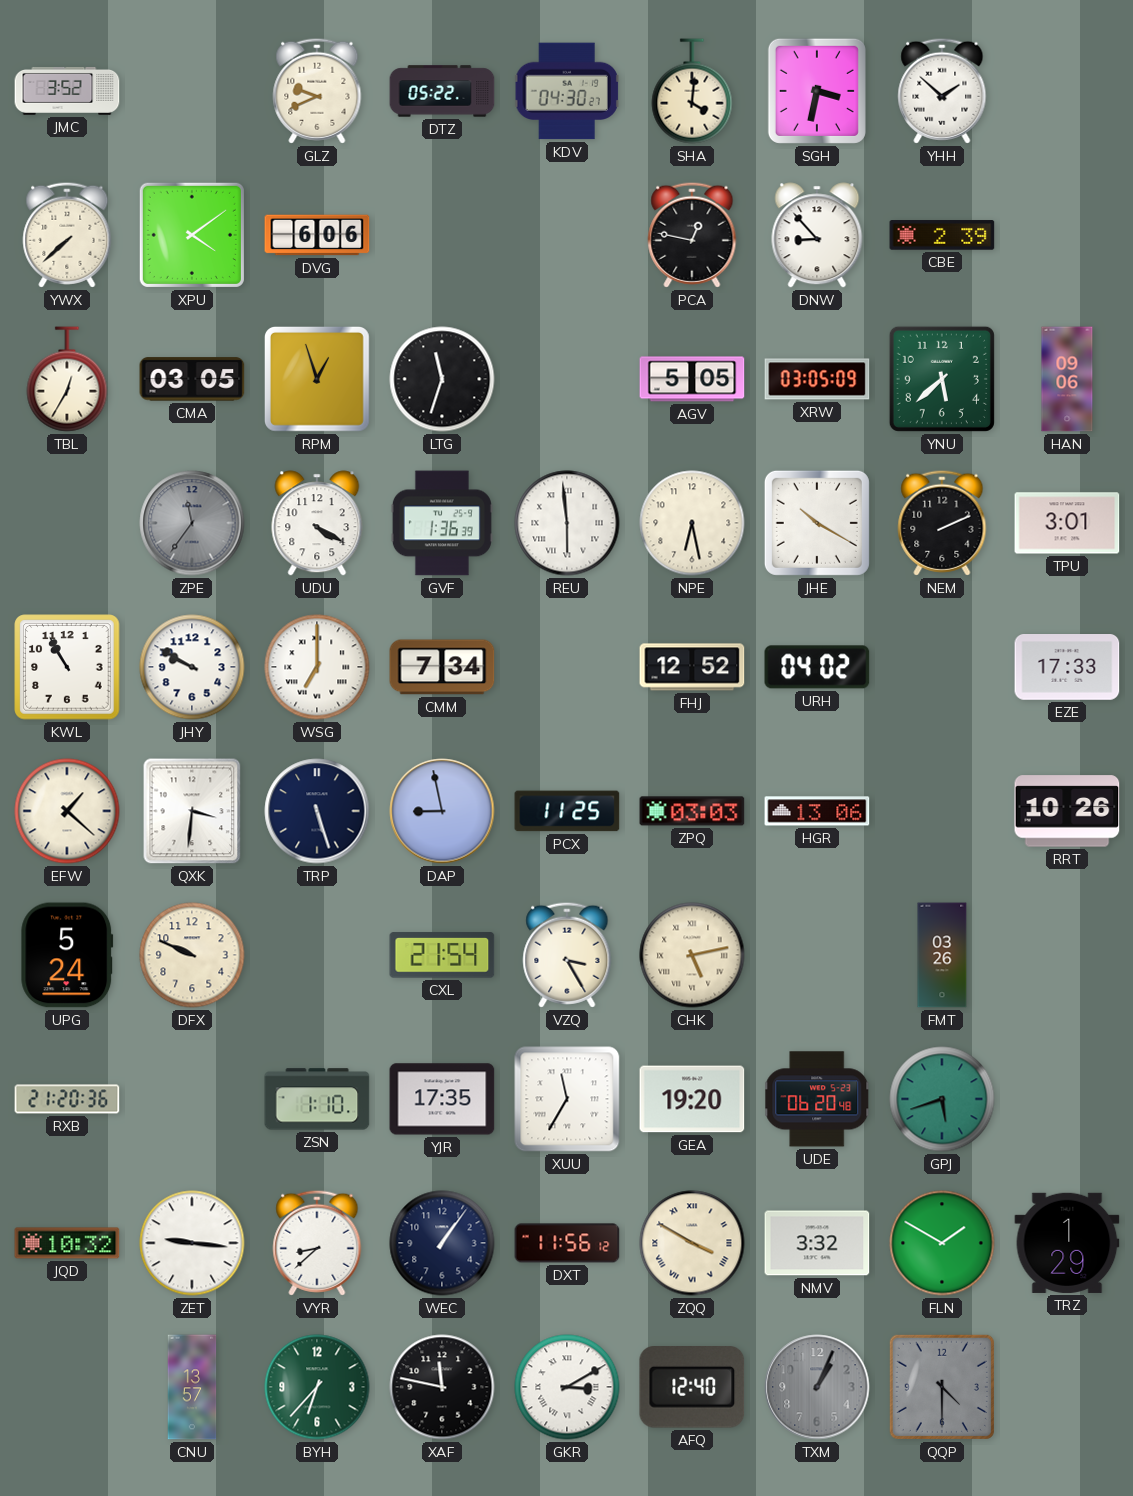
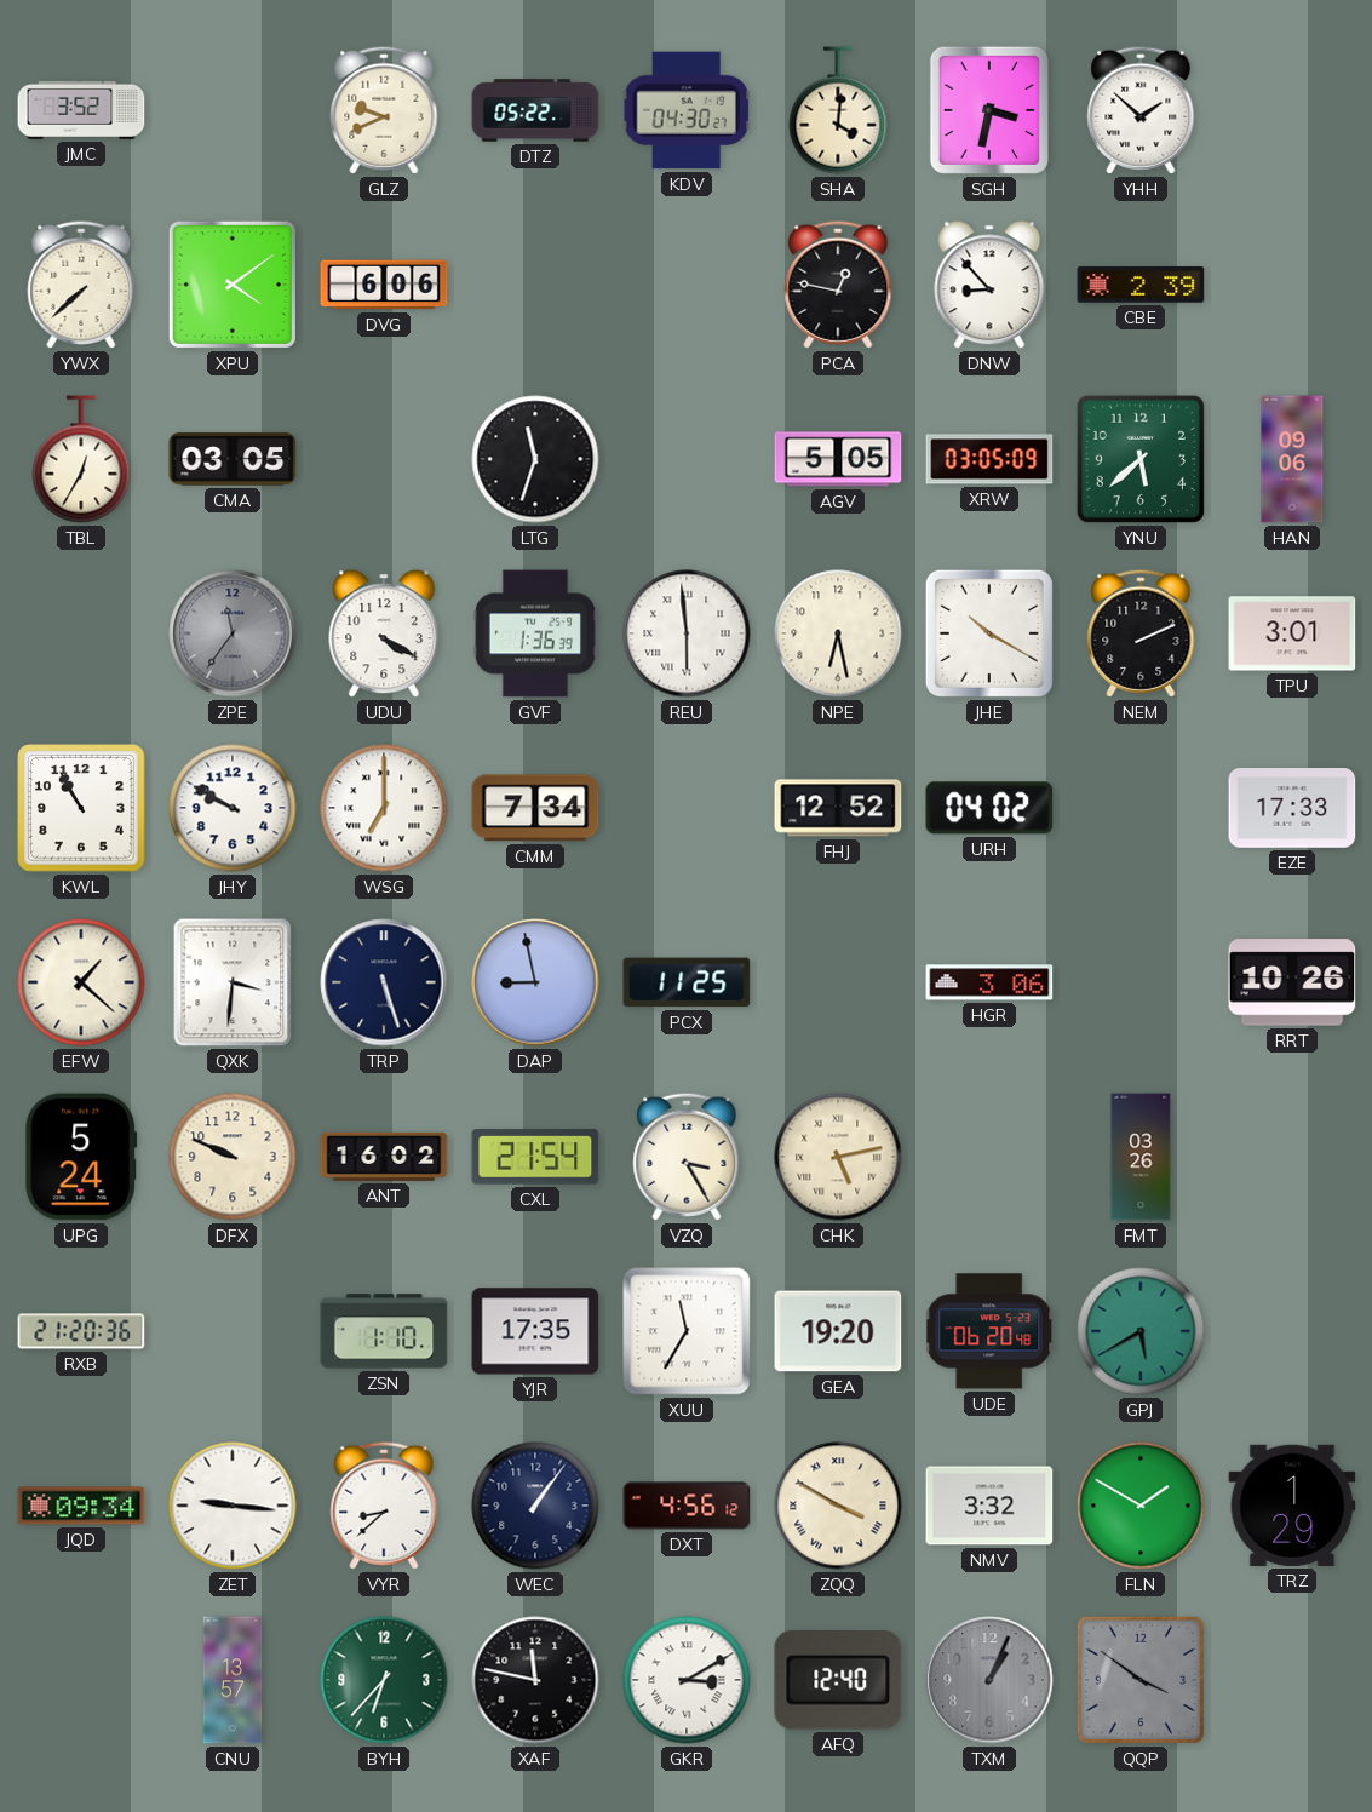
RPM: 12:57 -> none (317, 379)
ZPQ: 03:03 -> none (692, 811)
HGR: 13:06 -> 3:06 (989, 982)
ANT: none -> 16:02 (384, 1157)
GPJ: 5:42 -> 5:40 (1141, 1331)
JQD: 10:32 -> 09:34 (81, 1506)
DXT: 11:56 -> 4:56 (687, 1506)
QQP: 4:30 -> 3:51 (1141, 1680)
